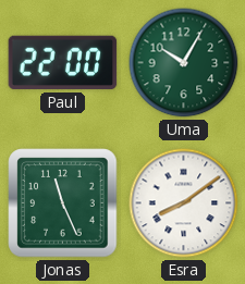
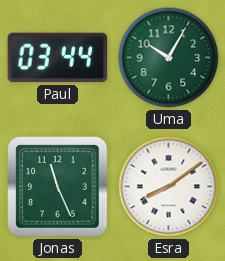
Paul: 22:00 -> 03:44 (58, 58)
